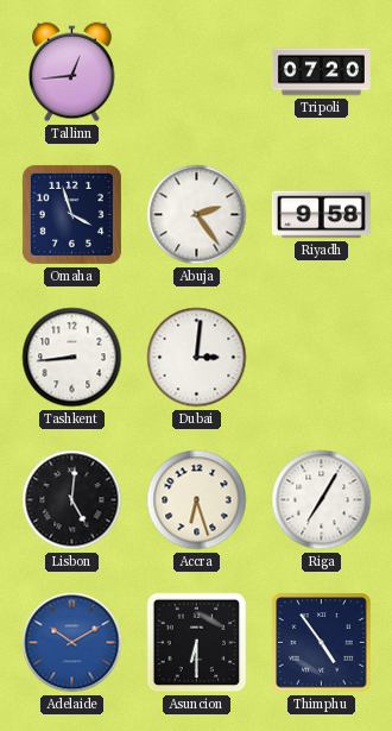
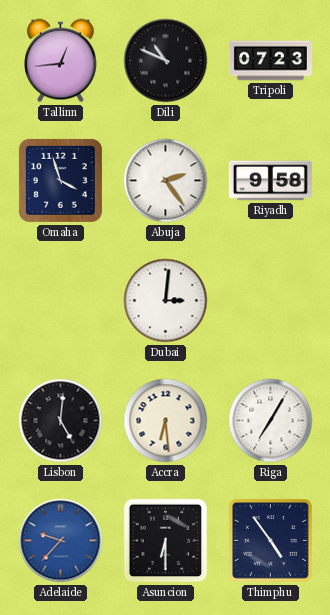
Dili: none -> 10:49 (166, 61)
Tripoli: 07:20 -> 07:23 (270, 61)
Tashkent: 8:44 -> none (72, 358)
Accra: 6:27 -> 6:29 (166, 421)
Adelaide: 10:10 -> 9:37 (61, 541)
